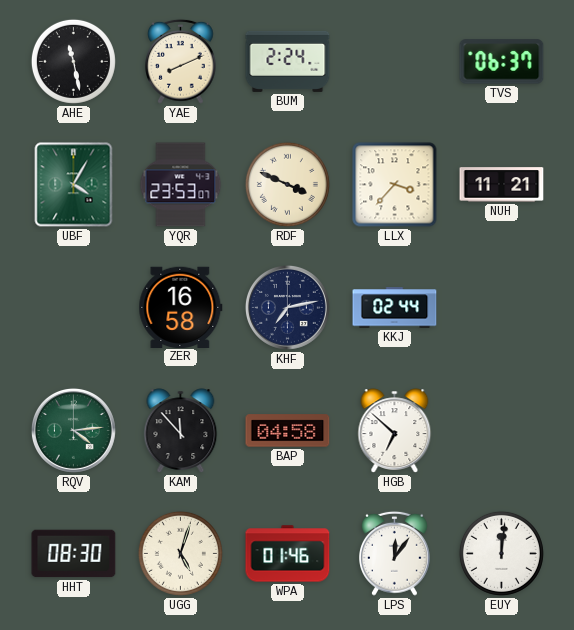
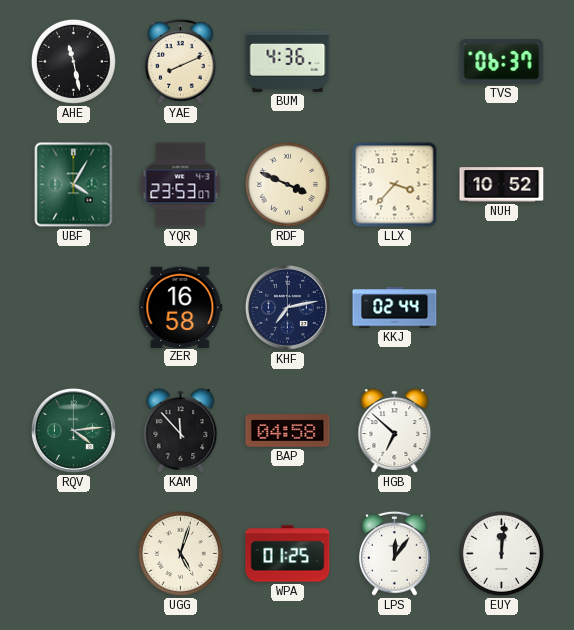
BUM: 2:24 -> 4:36 (288, 61)
NUH: 11:21 -> 10:52 (502, 185)
HHT: 08:30 -> none (74, 554)
WPA: 01:46 -> 01:25 (288, 554)
